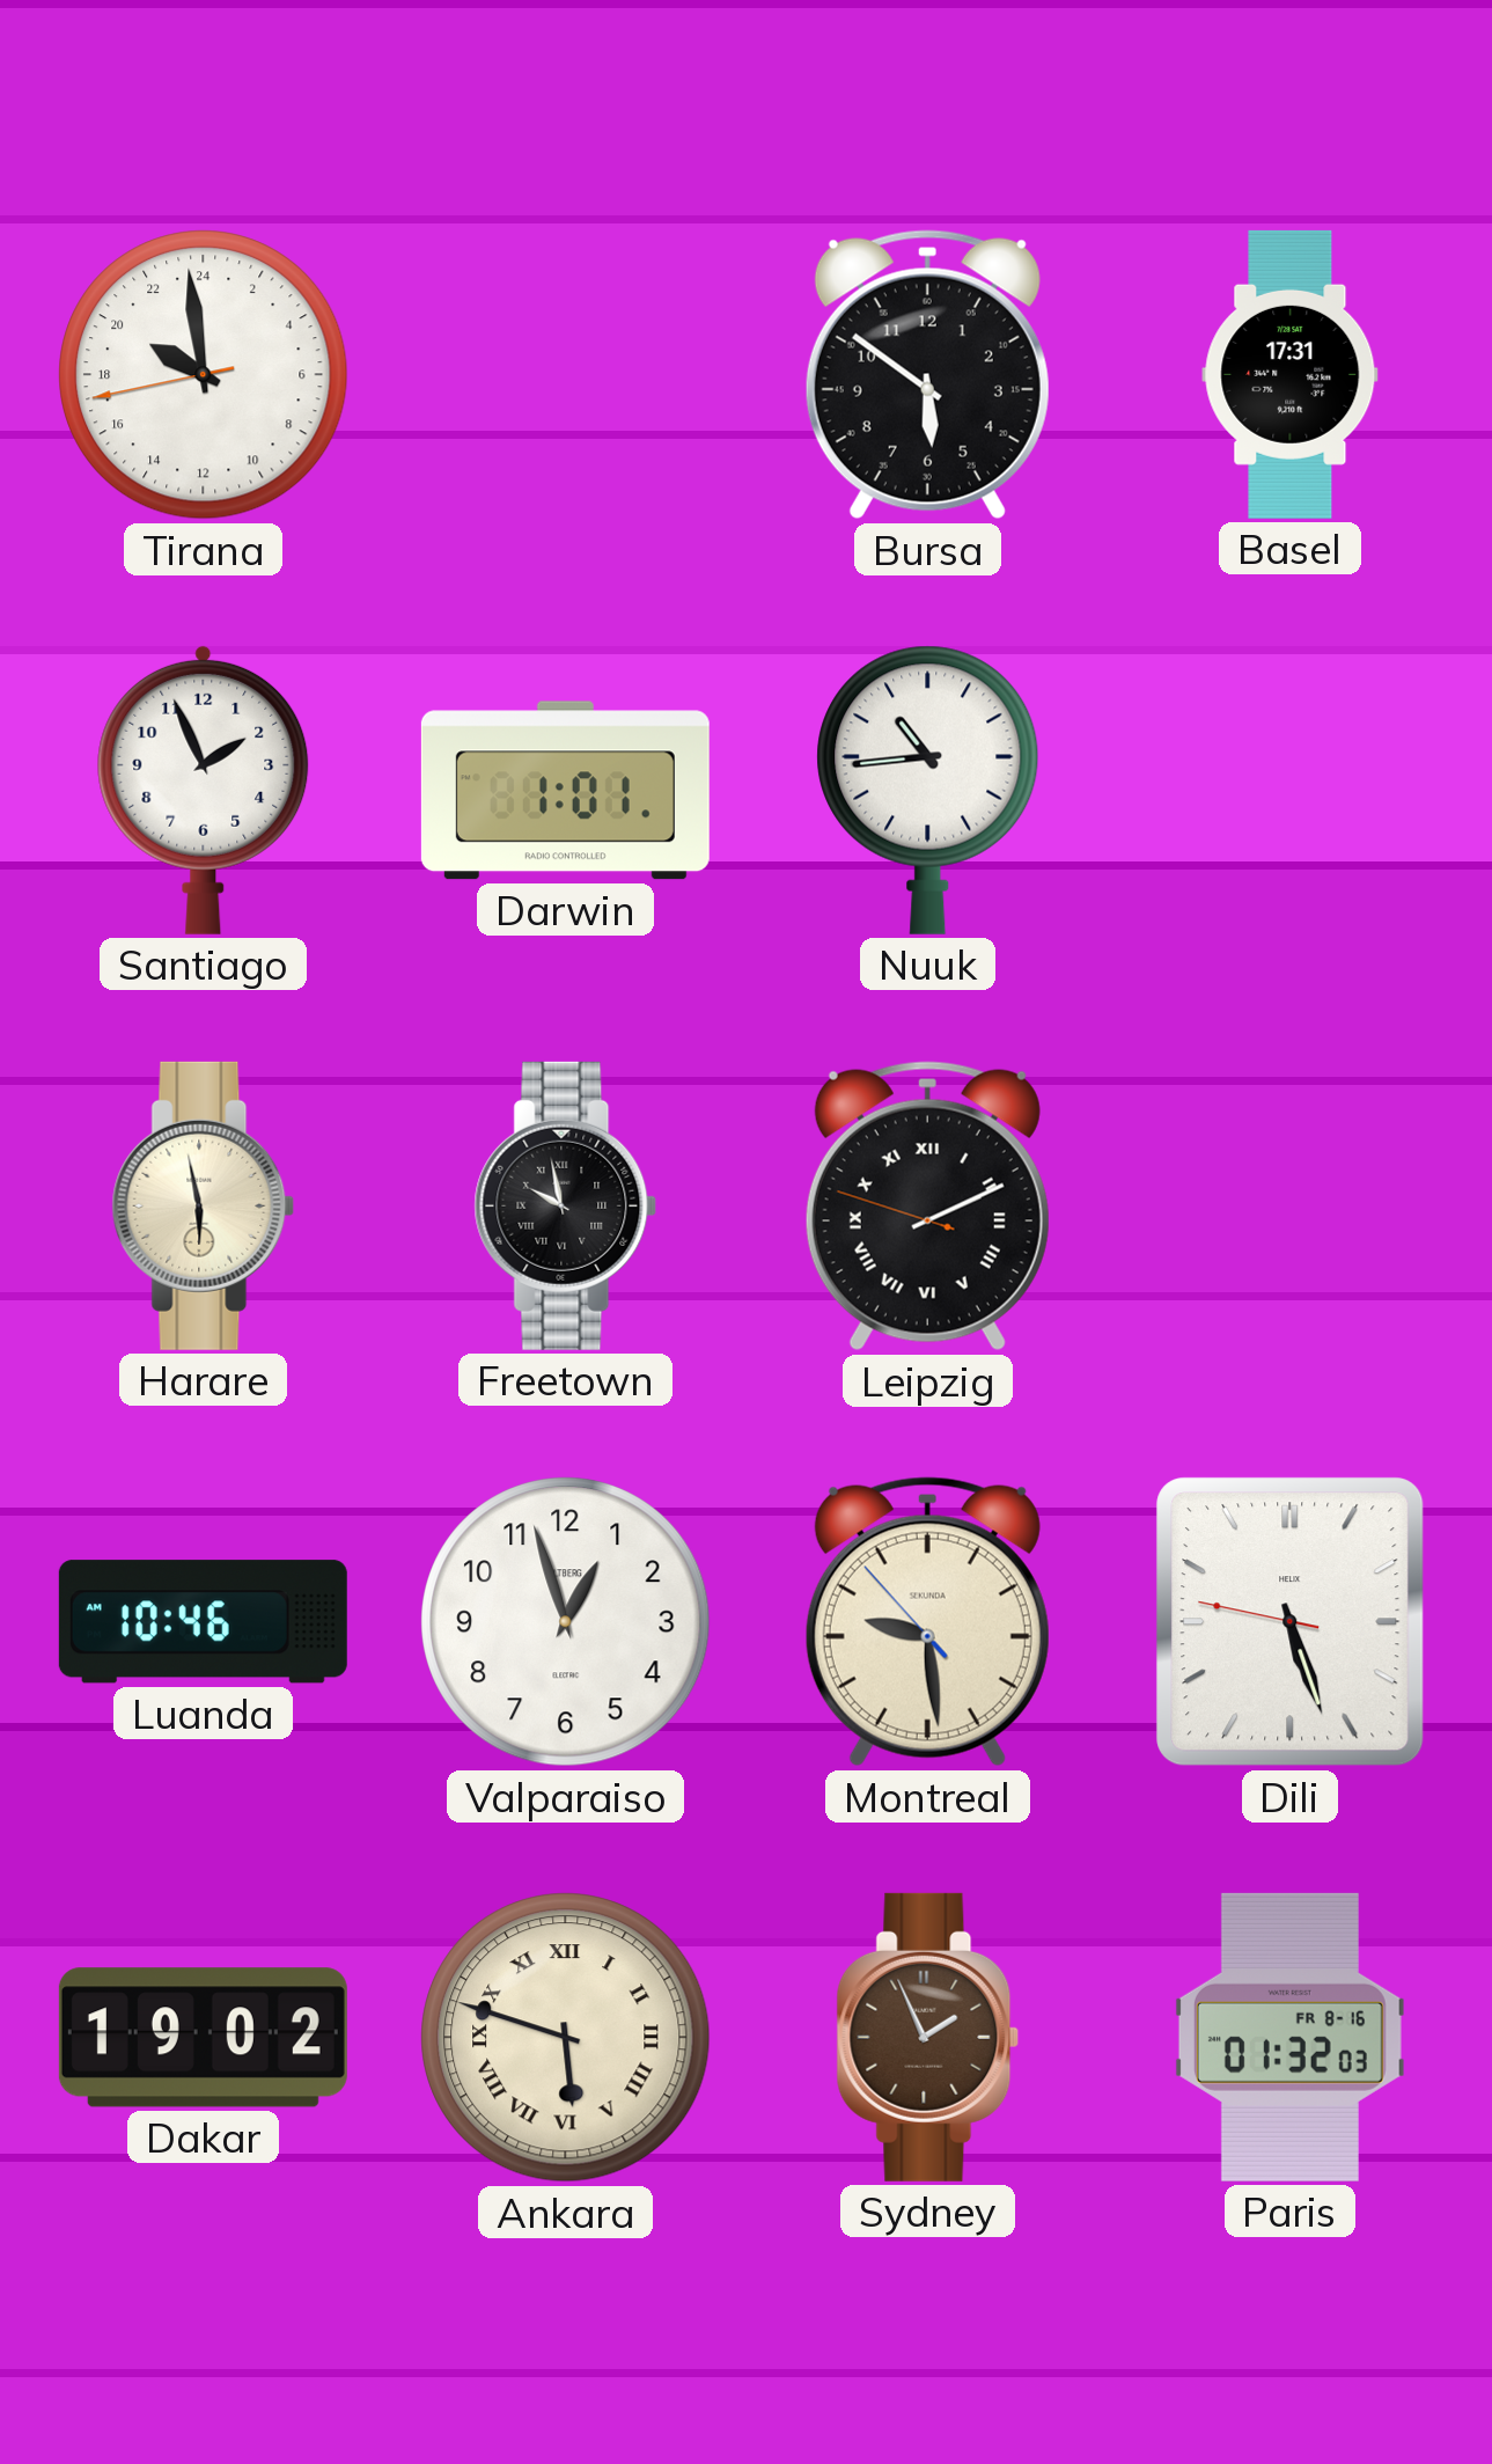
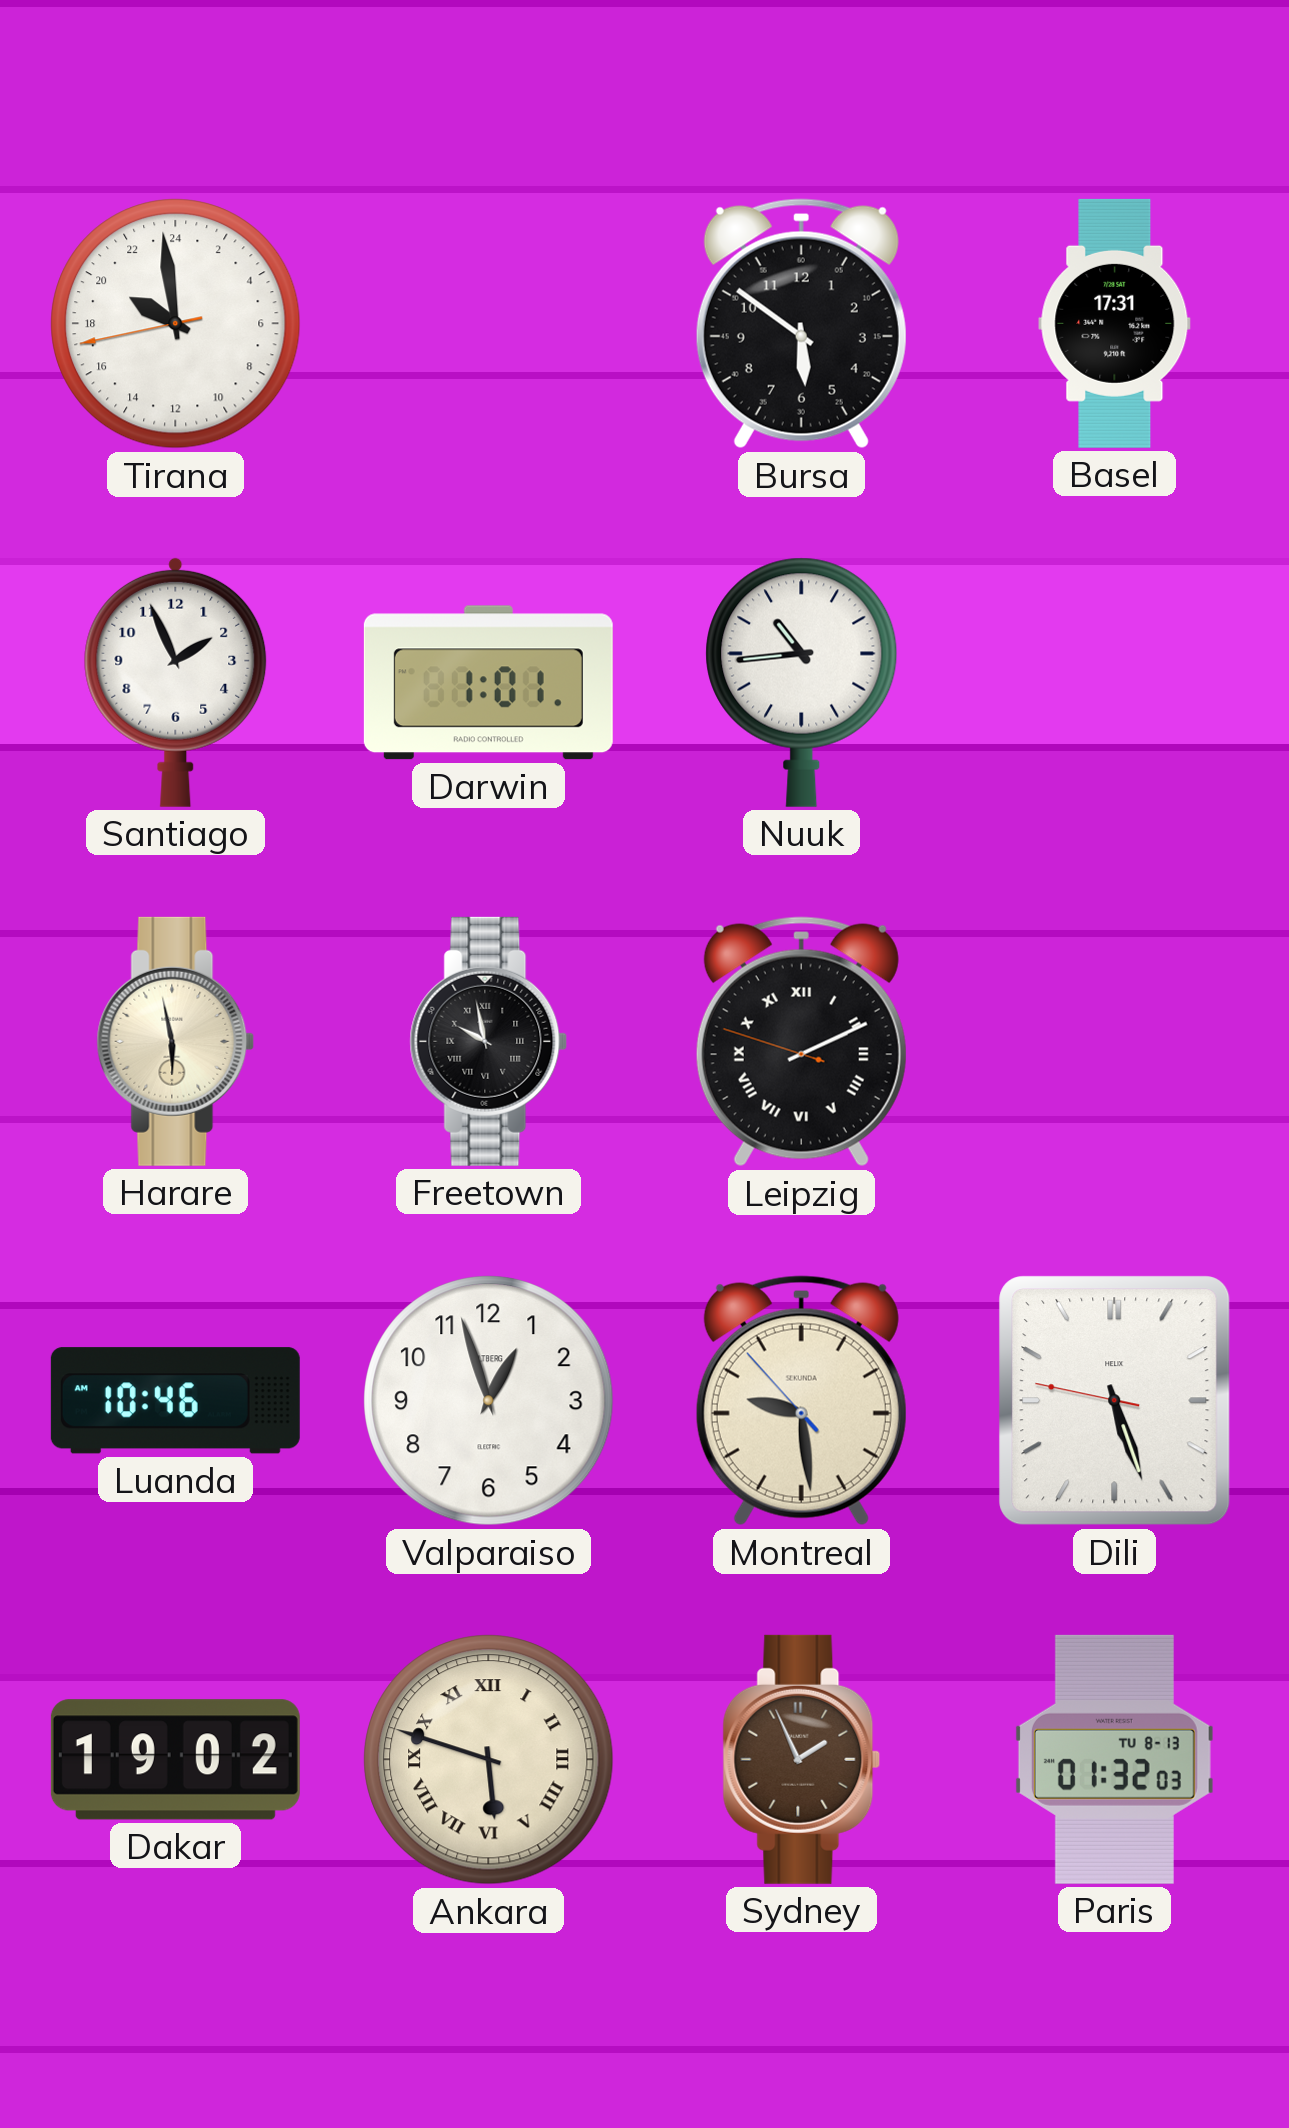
Paris date: FR 8-16 -> TU 8-13 (1114, 1759)
